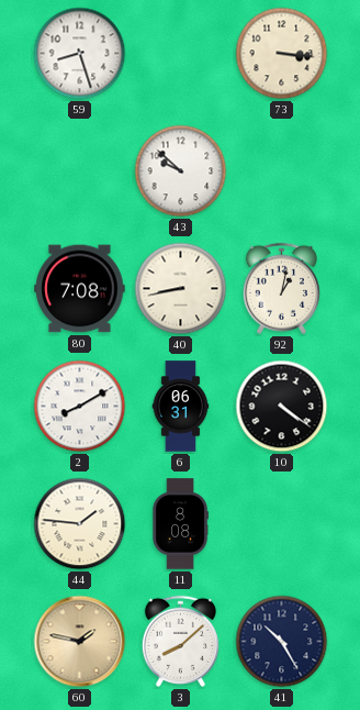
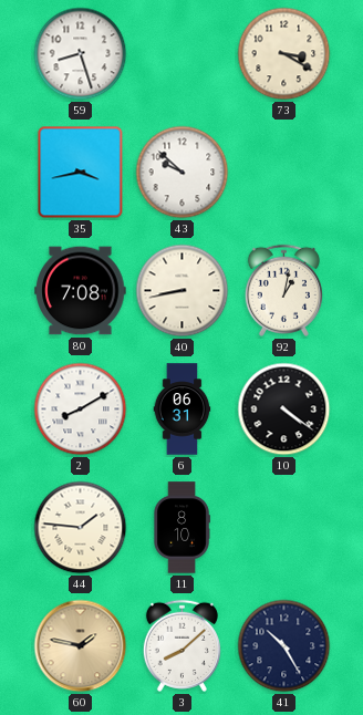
73: 3:16 -> 3:20 (284, 54)
35: none -> 3:43 (81, 173)
11: 8:08 -> 8:10 (181, 528)
